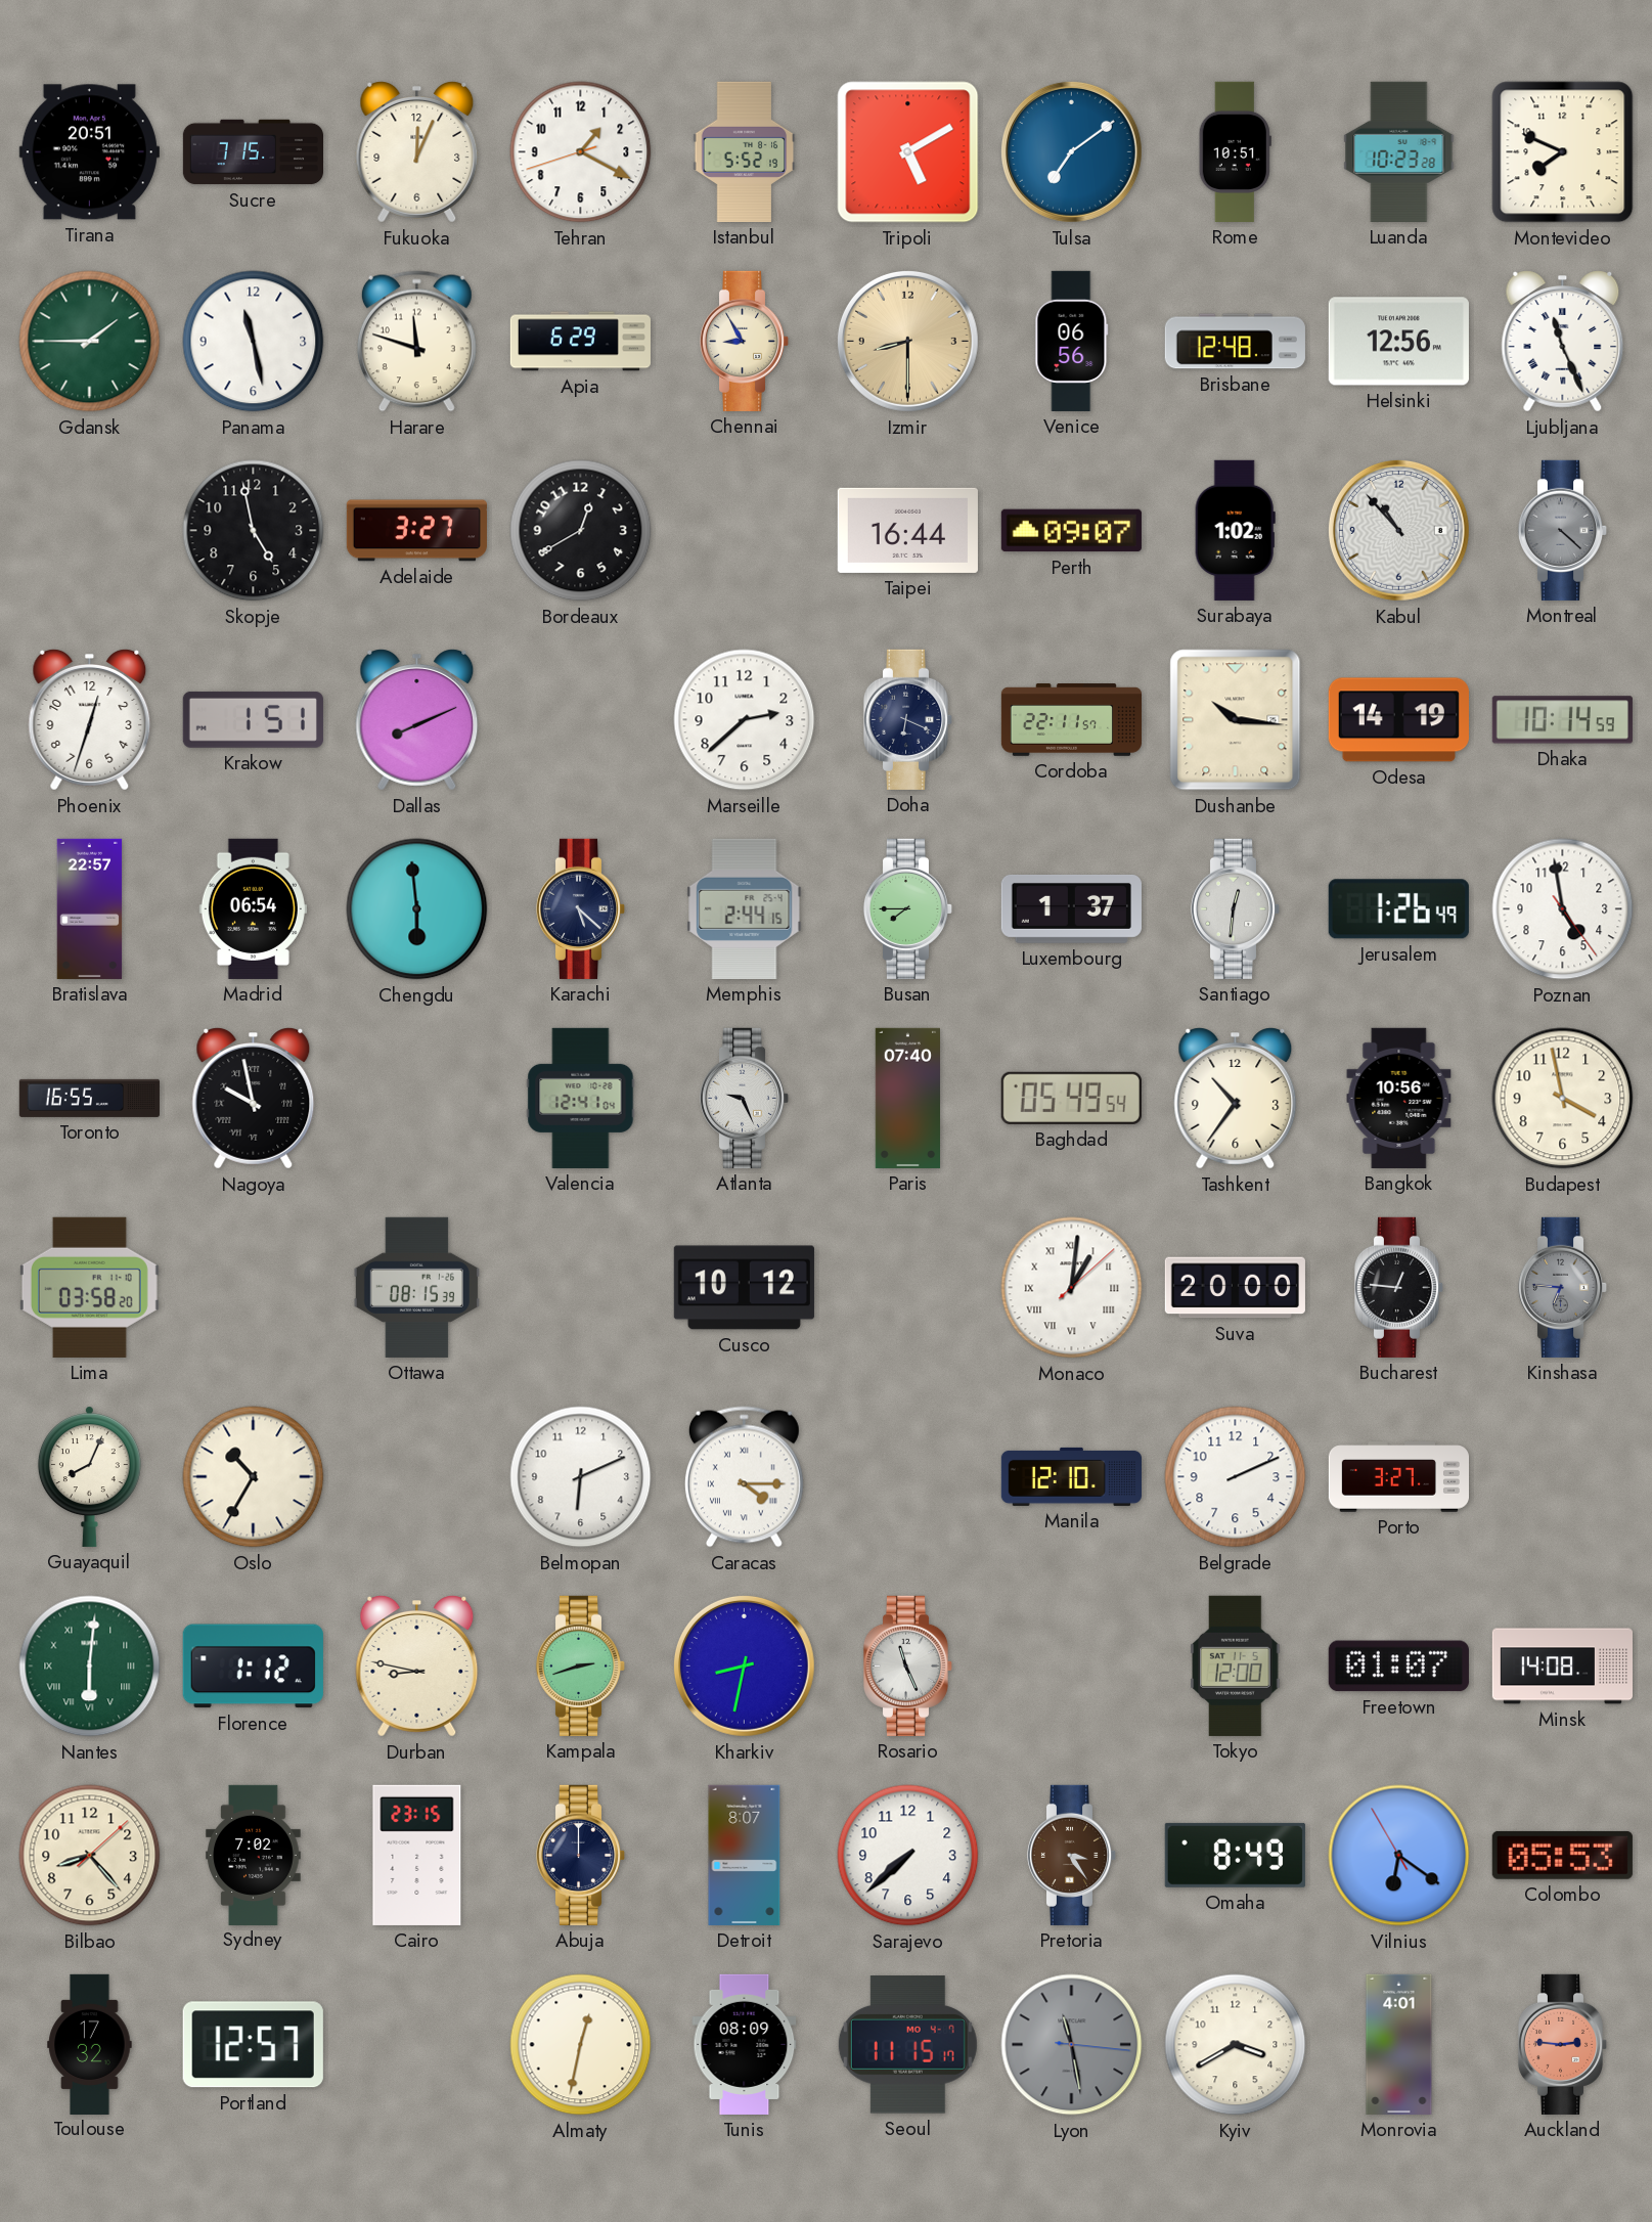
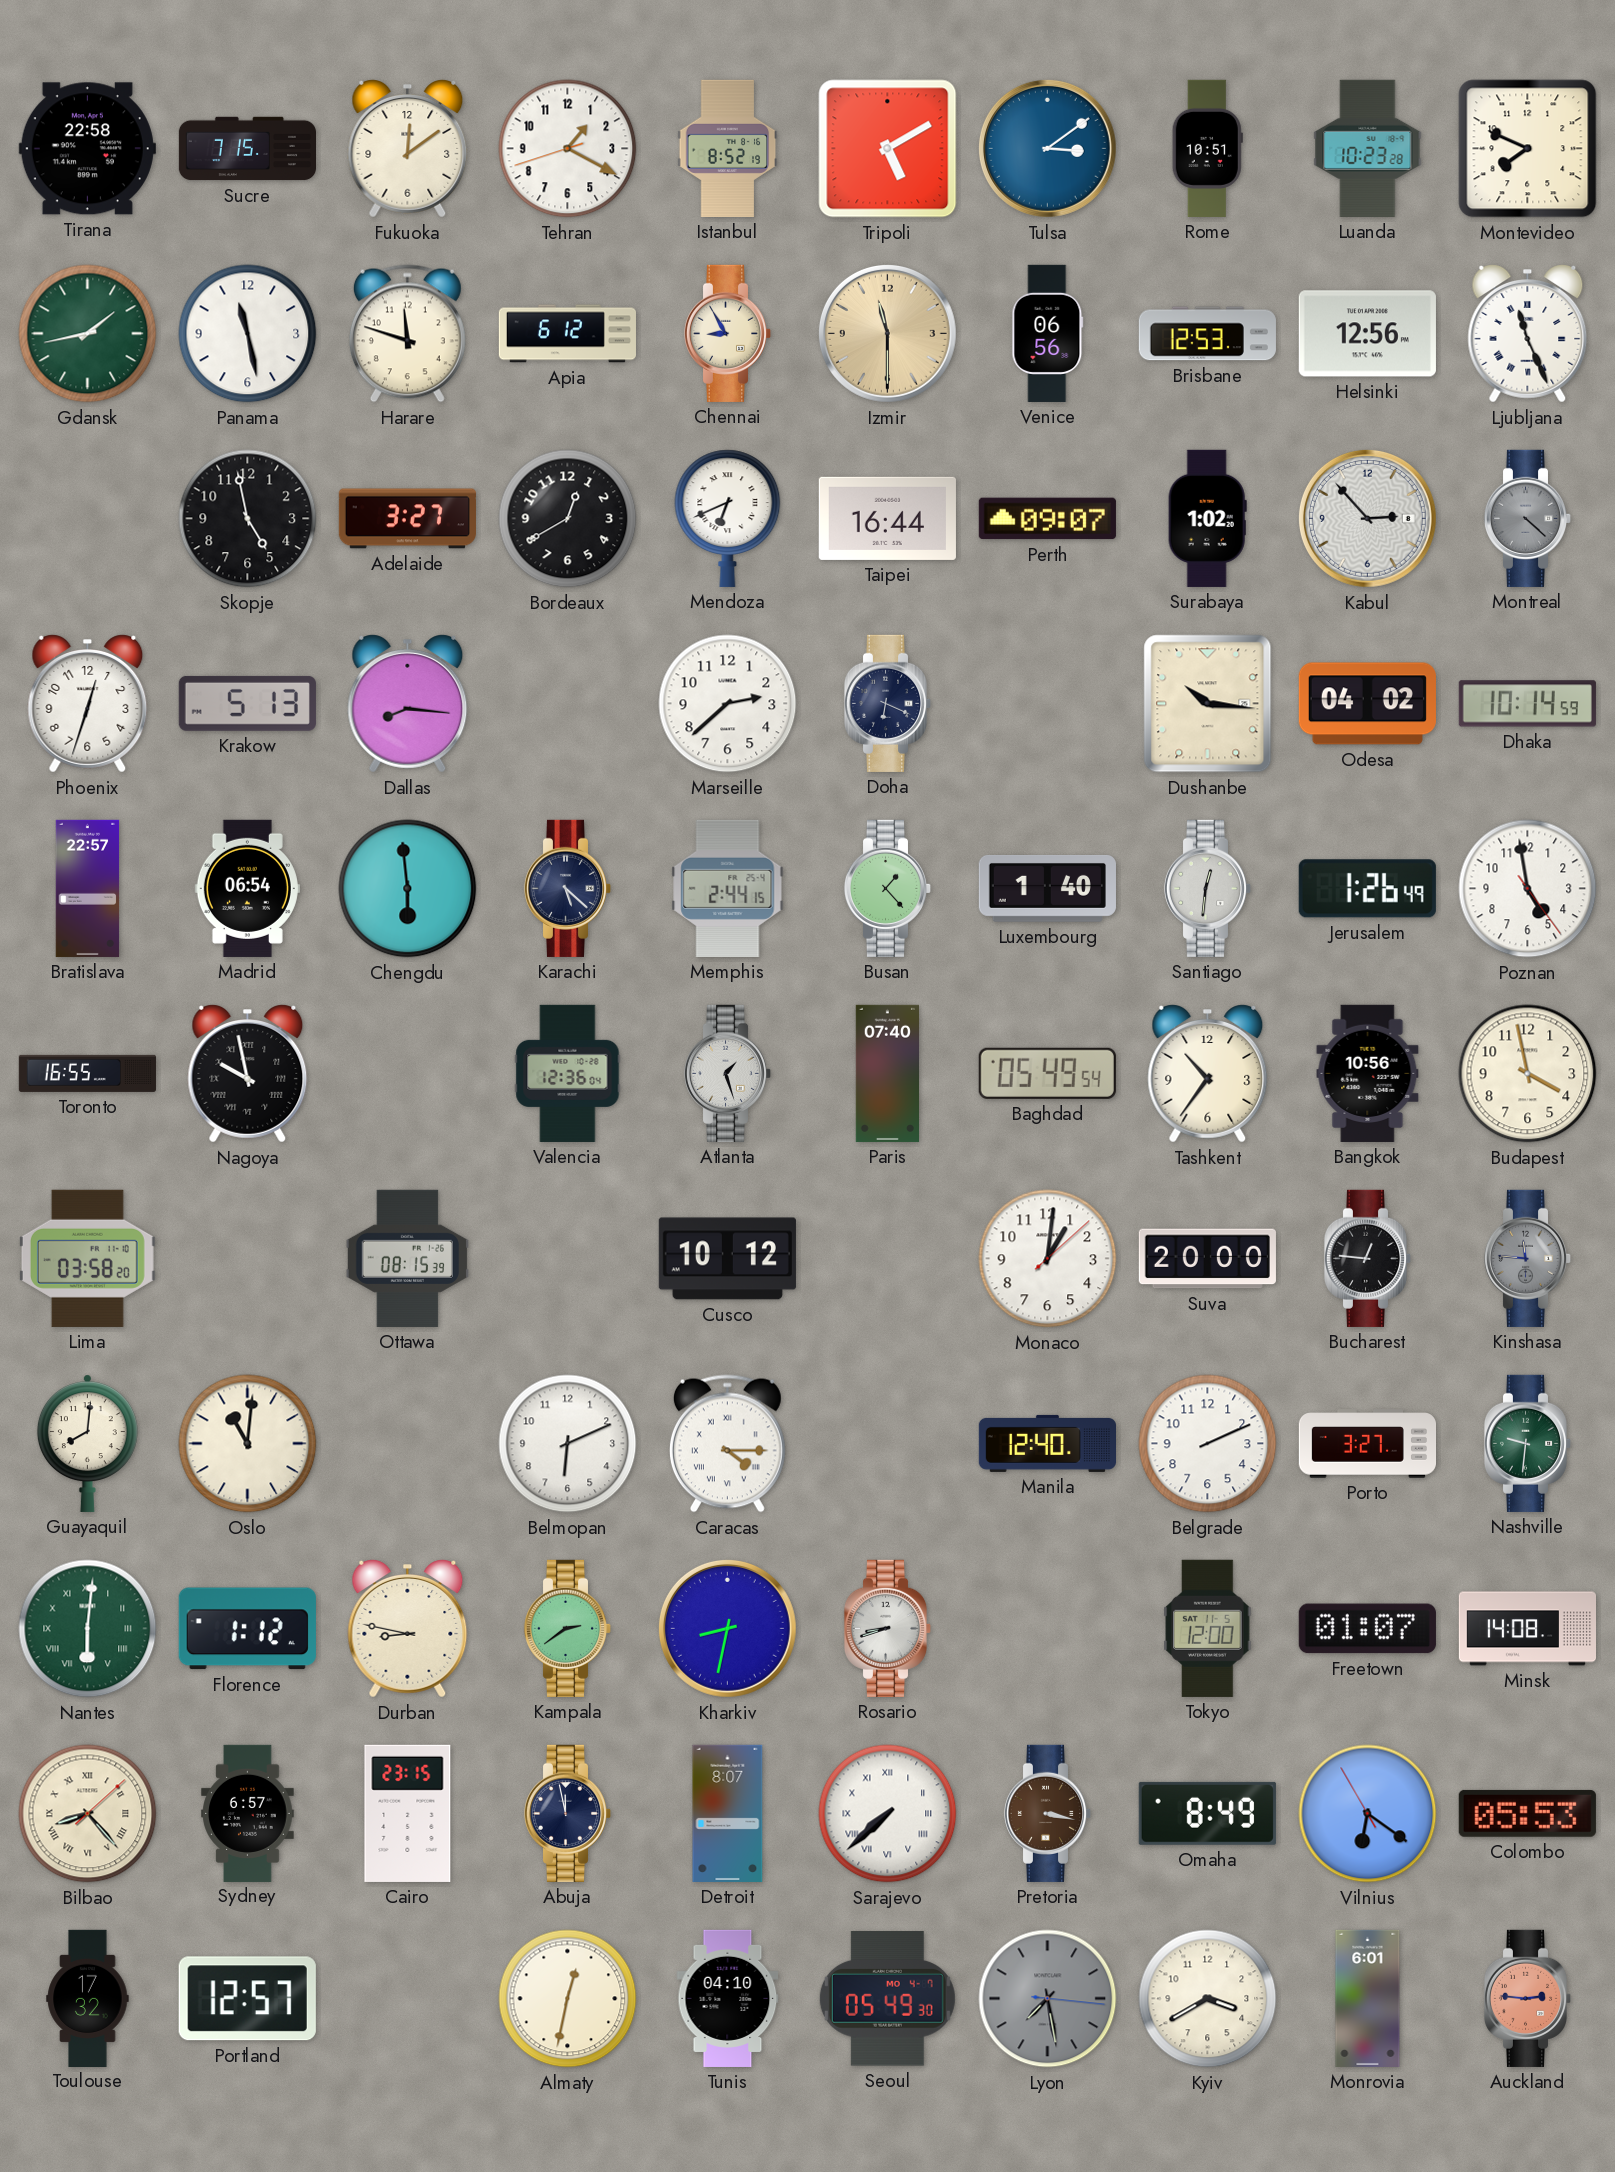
Tirana: 20:51 -> 22:58 (87, 149)
Fukuoka: 12:04 -> 12:09 (408, 149)
Istanbul: 5:52 -> 8:52 (728, 148)
Tulsa: 7:09 -> 3:09 (1047, 148)
Gdansk: 1:45 -> 1:43 (88, 334)
Apia: 6:29 -> 6:12 (567, 334)
Izmir: 8:30 -> 11:30 (887, 333)
Brisbane: 12:48 -> 12:53 (1207, 334)
Mendoza: none -> 6:41 (728, 518)
Kabul: 10:53 -> 2:53 (1367, 518)
Krakow: 1:51 -> 5:13 (247, 703)
Dallas: 8:11 -> 8:16 (408, 704)
Cordoba: 22:11 -> none (1071, 720)
Odesa: 14:19 -> 04:02 (1367, 704)
Busan: 7:45 -> 1:23 (888, 888)
Luxembourg: 1:37 -> 1:40 (1047, 888)
Valencia: 12:41 -> 12:36 (568, 1073)
Atlanta: 9:26 -> 1:27 (728, 1073)
Monaco numerals: Roman -> Arabic (1048, 1259)
Kinshasa: 6:46 -> 11:46 (1528, 1258)
Guayaquil: 8:04 -> 8:01 (87, 1443)
Oslo: 10:35 -> 11:01 (248, 1444)
Manila: 12:10 -> 12:40 (1047, 1443)
Nashville: none -> 9:31 (1528, 1443)
Kampala: 2:42 -> 2:39 (568, 1628)
Rosario: 11:26 -> 8:42 (888, 1628)
Bilbao numerals: Arabic -> Roman (88, 1814)
Sydney: 7:02 -> 6:57 (248, 1813)
Abuja: 12:00 -> 11:58 (568, 1813)
Sarajevo numerals: Arabic -> Roman (888, 1814)
Pretoria: 3:24 -> 3:17 (1048, 1813)
Tunis: 08:09 -> 04:10 (728, 1998)
Seoul: 11:15 -> 05:49 (887, 1999)
Lyon: 11:28 -> 7:28 (1048, 1999)
Monrovia: 4:01 -> 6:01 (1368, 1998)
